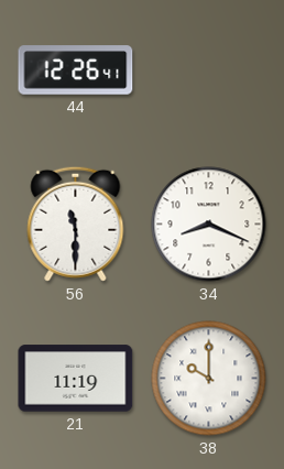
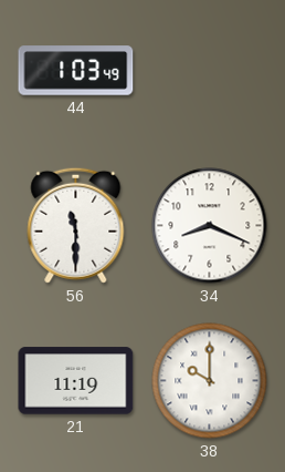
44: 12:26 -> 1:03 (76, 71)
